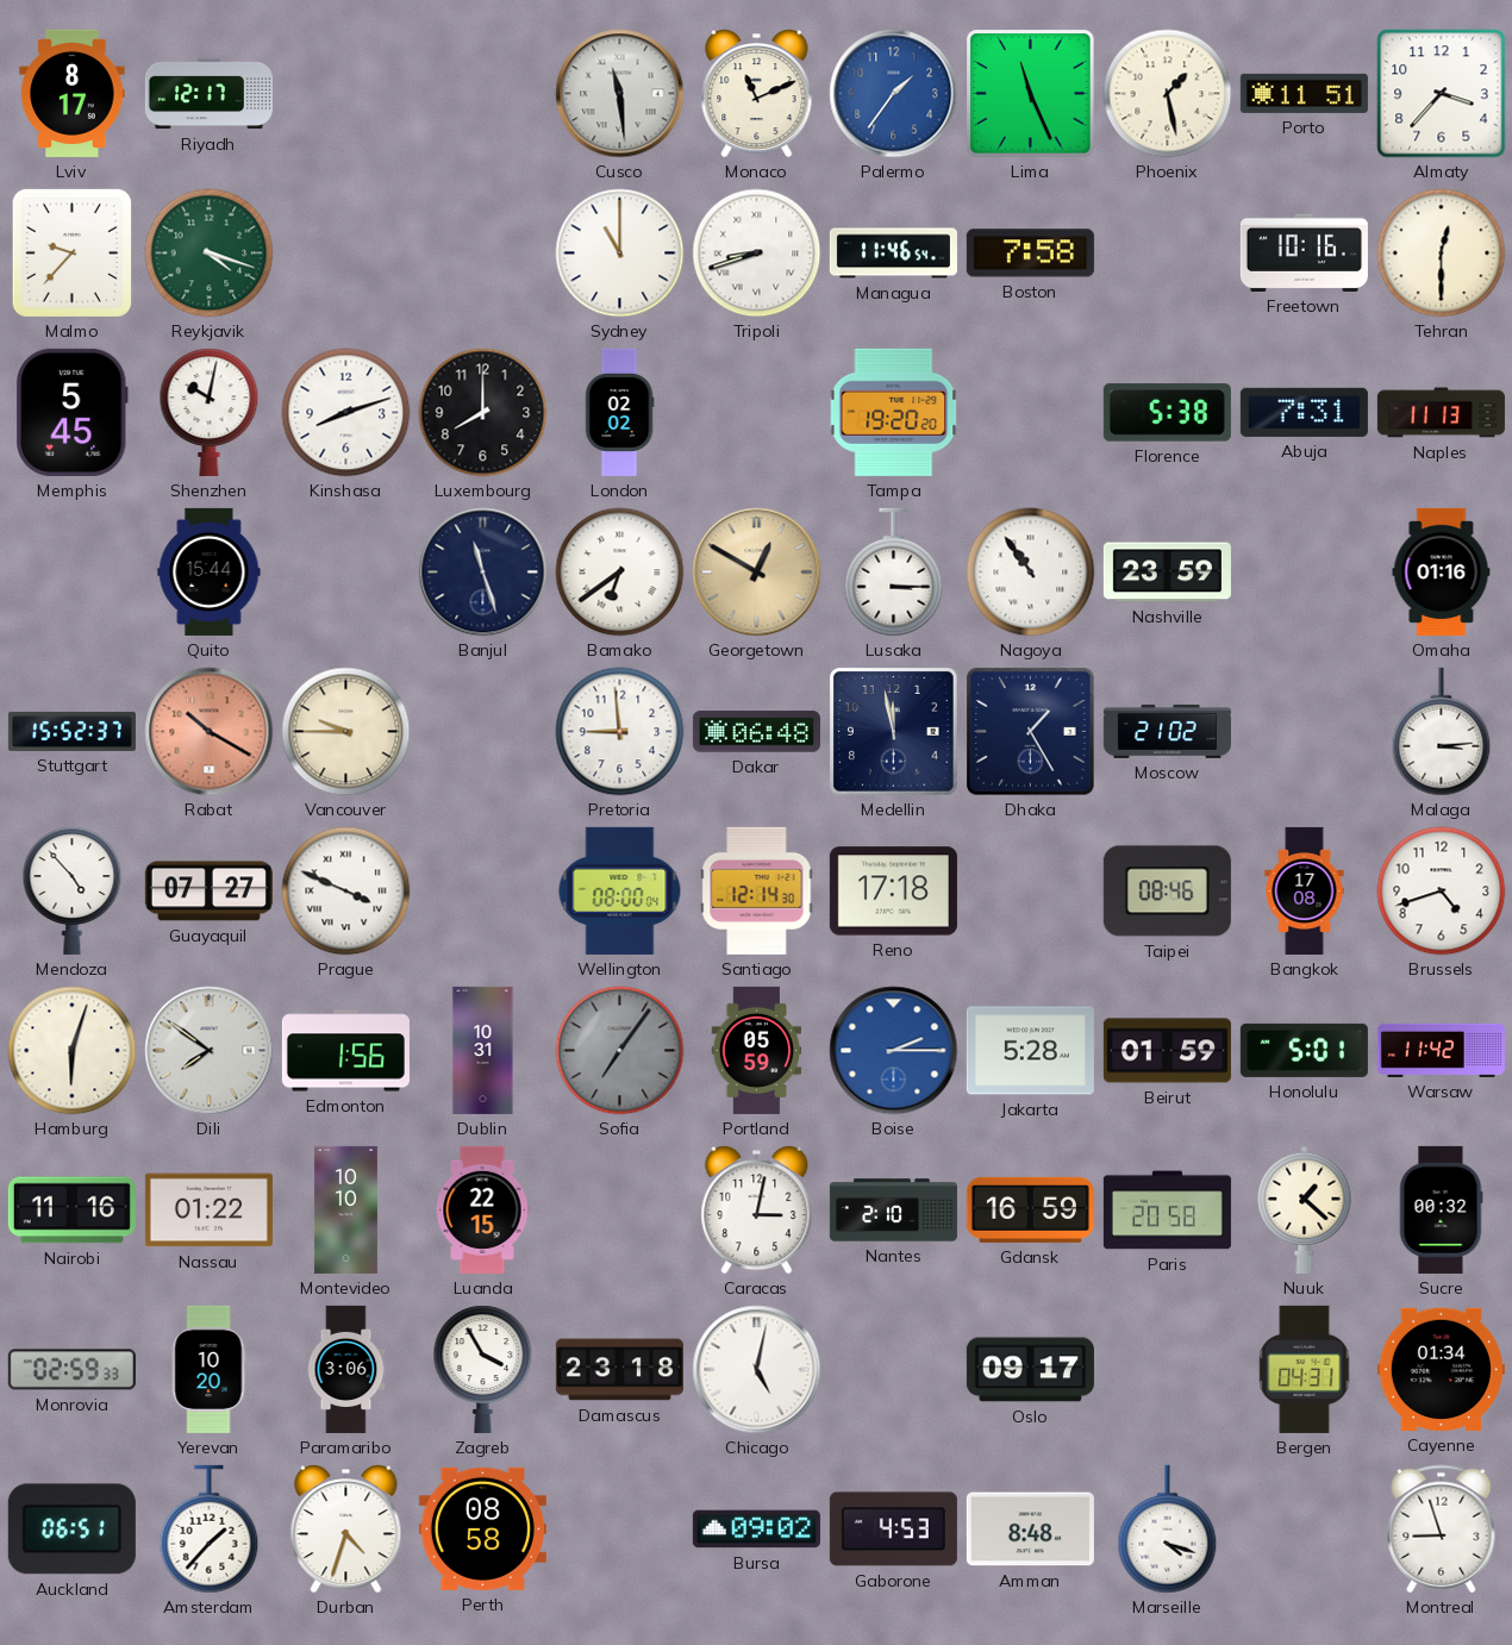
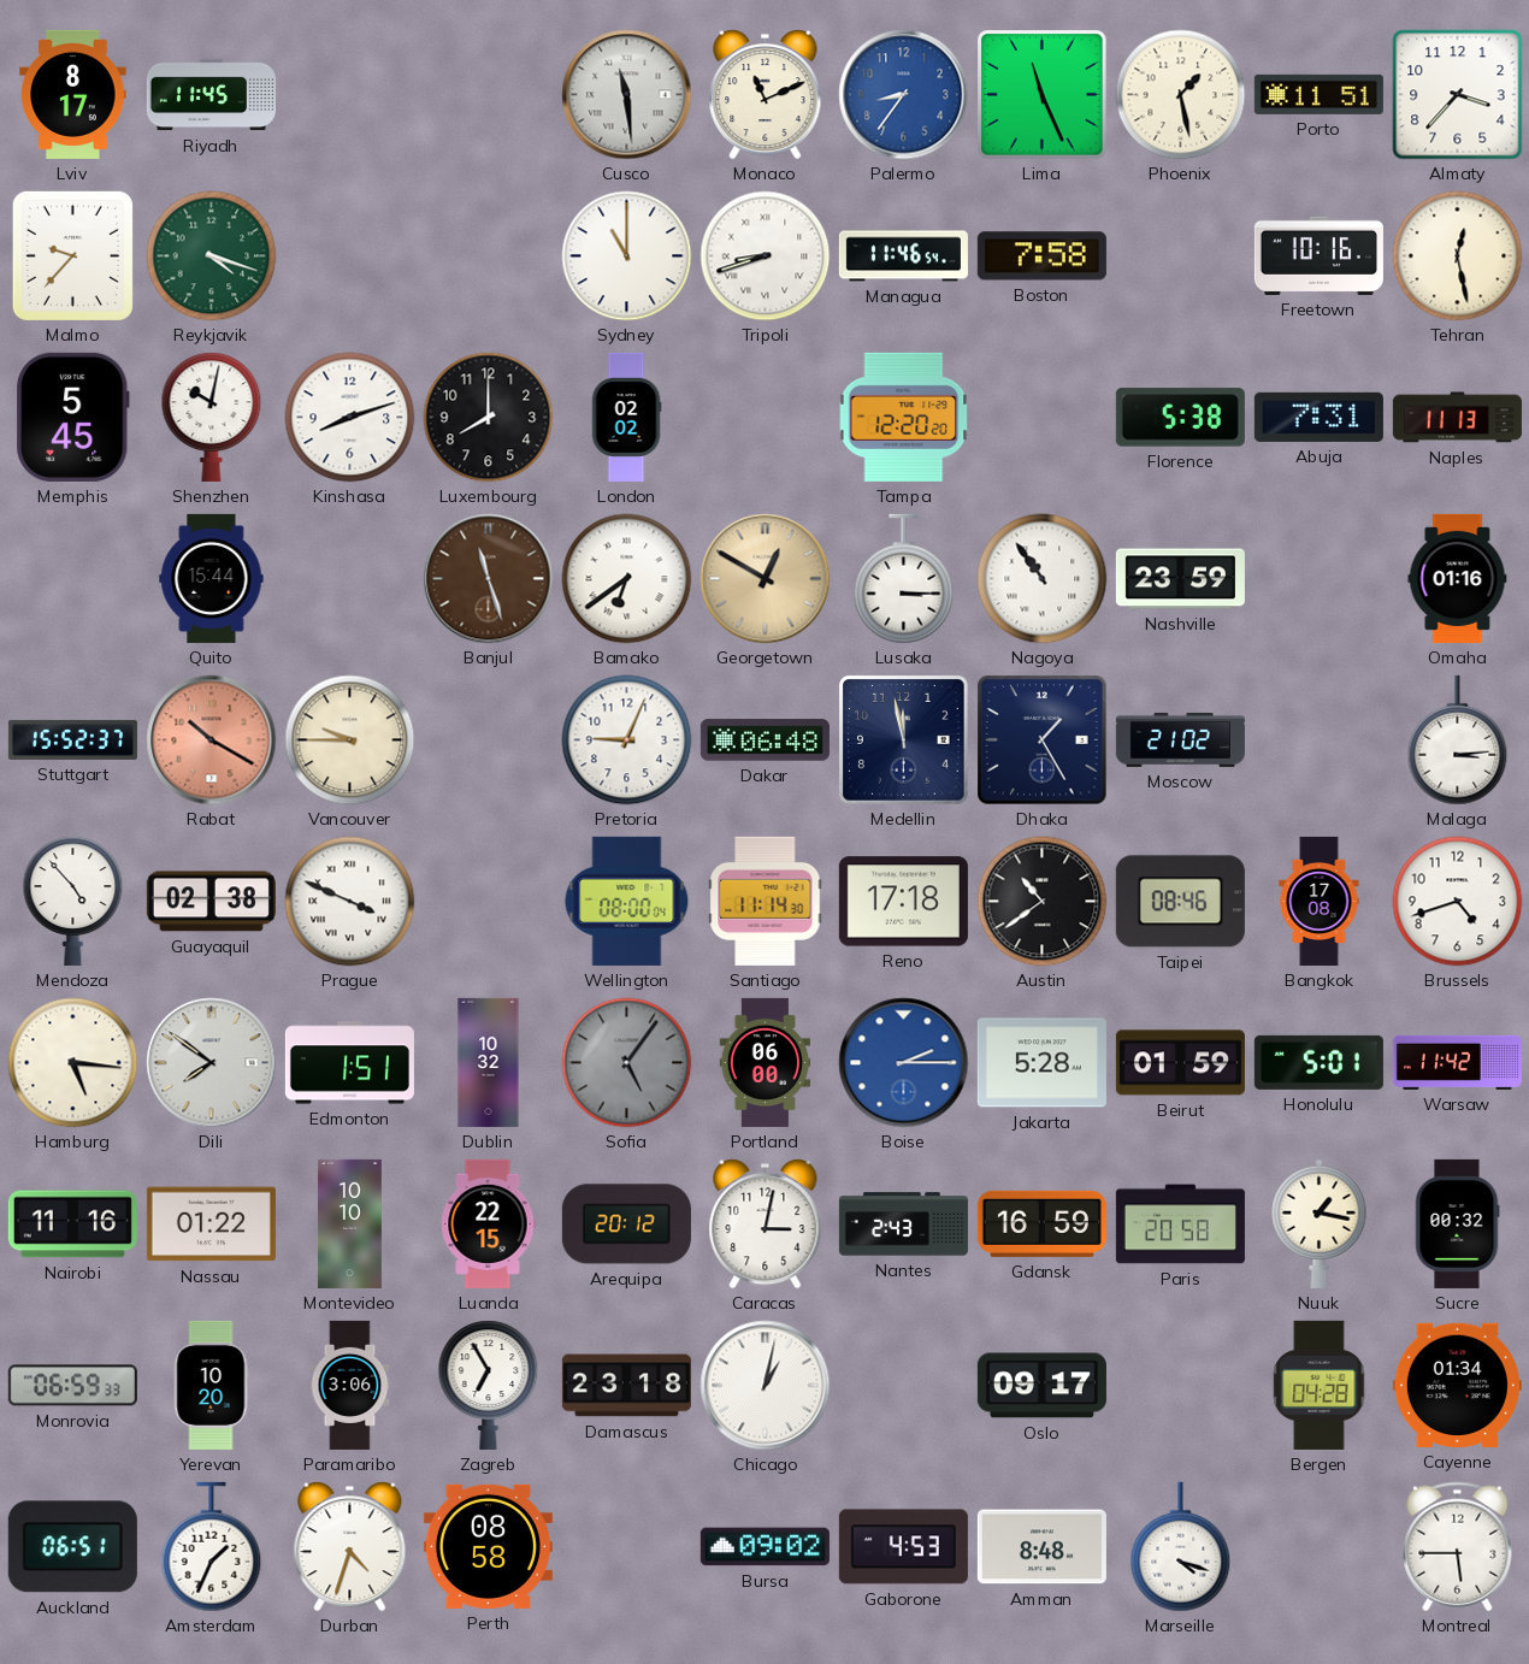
Riyadh: 12:17 -> 11:45 (211, 95)
Palermo: 1:36 -> 8:36 (904, 95)
Tehran: 12:30 -> 12:28 (1458, 256)
Tampa: 19:20 -> 12:20 (904, 417)
Banjul dial: navy -> brown (489, 579)
Pretoria: 8:59 -> 9:04 (627, 740)
Guayaquil: 07:27 -> 02:38 (211, 902)
Santiago: 12:14 -> 11:14 (766, 901)
Austin: none -> 10:39 (1043, 902)
Hamburg: 6:03 -> 5:16 (73, 1063)
Edmonton: 1:56 -> 1:51 (349, 1063)
Dublin: 10:31 -> 10:32 (489, 1062)
Sofia: 7:06 -> 5:06 (627, 1063)
Portland: 05:59 -> 06:00 (766, 1062)
Arequipa: none -> 20:12 (626, 1225)
Nantes: 2:10 -> 2:43 (903, 1225)
Nuuk: 1:22 -> 1:17 (1320, 1223)
Monrovia: 02:59 -> 06:59 (72, 1386)
Zagreb: 3:55 -> 6:55 (489, 1385)
Chicago: 5:02 -> 1:02 (766, 1386)
Bergen: 04:31 -> 04:28 (1320, 1385)
Amsterdam: 1:37 -> 1:34 (212, 1547)
Montreal: 8:57 -> 5:45 (1458, 1547)
